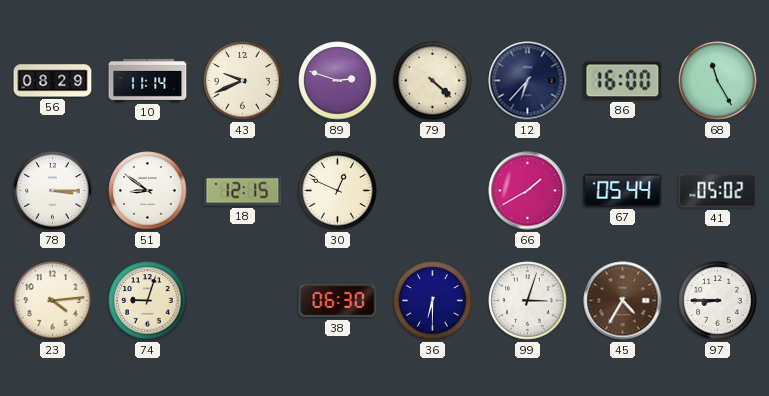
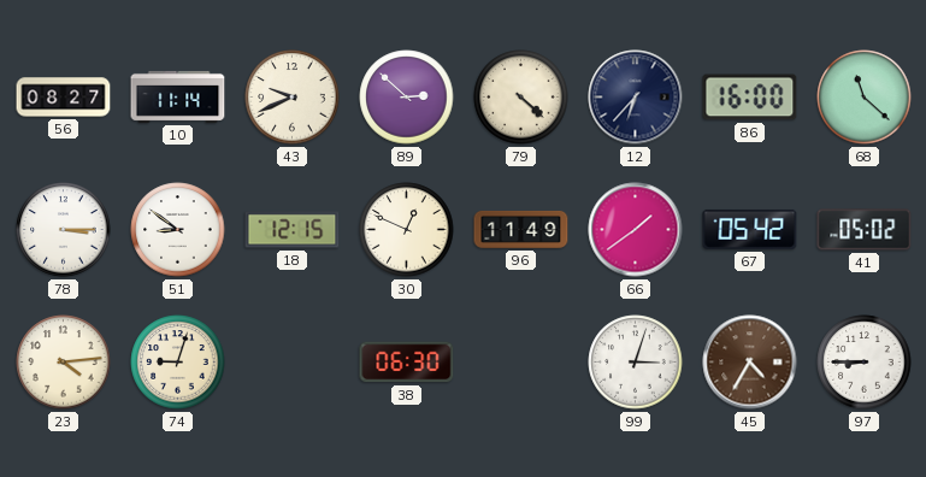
56: 08:29 -> 08:27 (64, 98)
89: 2:48 -> 2:52 (407, 98)
68: 11:25 -> 11:22 (865, 98)
96: none -> 11:49 (521, 229)
66: 1:40 -> 1:39 (636, 230)
67: 05:44 -> 05:42 (750, 229)
36: 6:30 -> none (433, 301)
